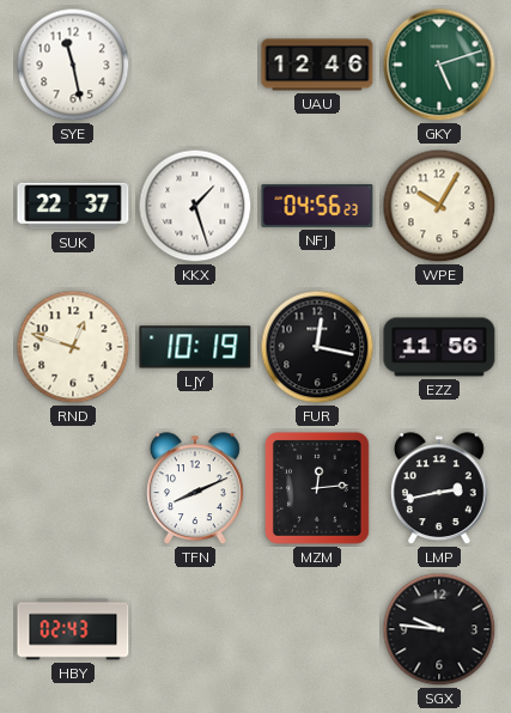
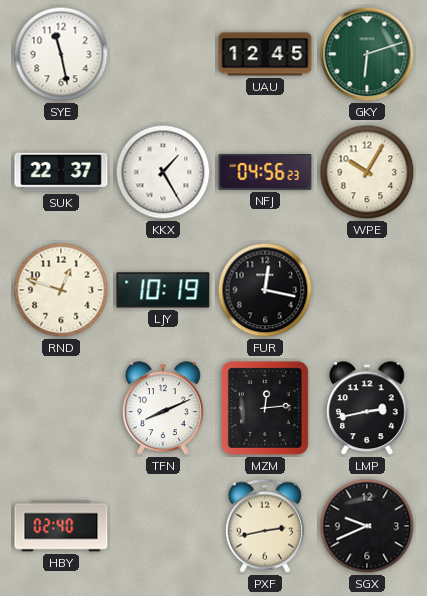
UAU: 12:46 -> 12:45 (265, 54)
GKY: 5:12 -> 6:12 (367, 54)
KKX: 1:27 -> 1:25 (163, 172)
EZZ: 11:56 -> none (439, 347)
HBY: 02:43 -> 02:40 (61, 526)
PXF: none -> 2:43 (264, 526)
SGX: 9:46 -> 9:41 (367, 526)
